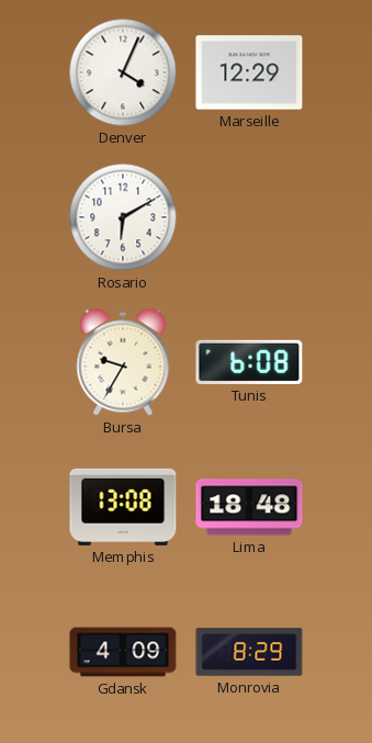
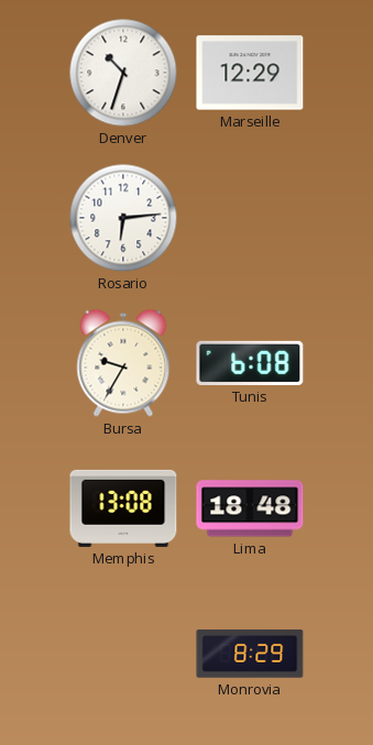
Denver: 4:04 -> 10:33 (123, 73)
Rosario: 6:10 -> 6:14 (123, 218)
Gdansk: 4:09 -> none (123, 652)
